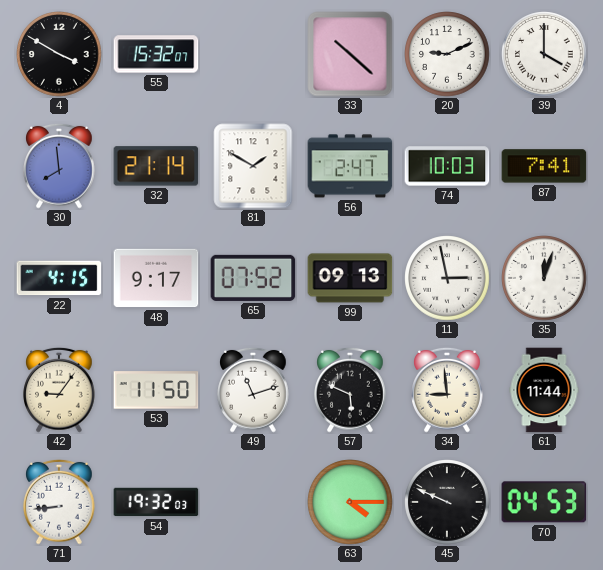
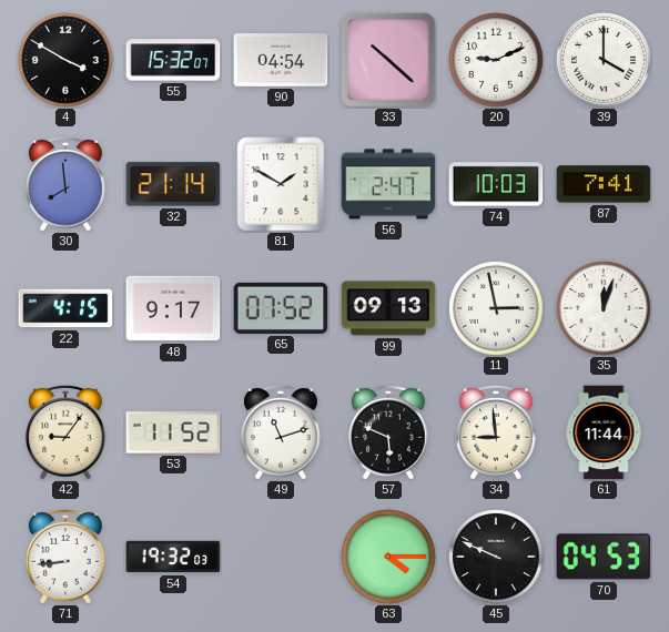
90: none -> 04:54 (281, 60)
53: 11:50 -> 11:52 (173, 432)
